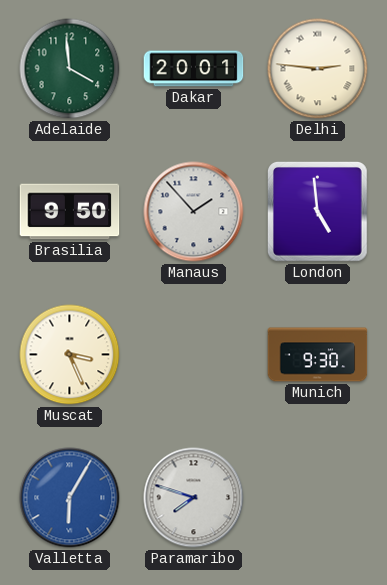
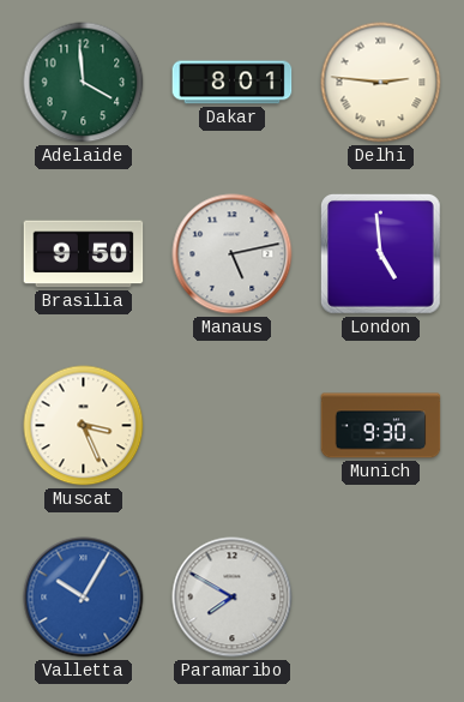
Dakar: 20:01 -> 8:01 (233, 83)
Manaus: 1:53 -> 5:13 (233, 254)
Valletta: 6:05 -> 10:05 (84, 598)
Paramaribo: 7:48 -> 7:50 (233, 598)
